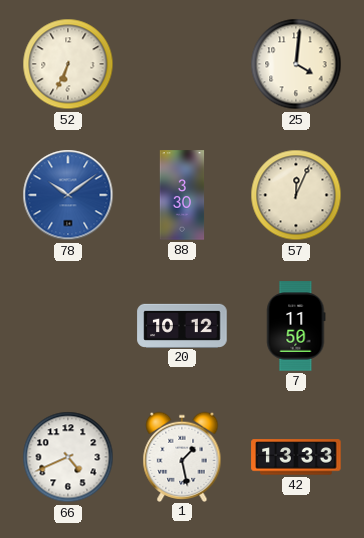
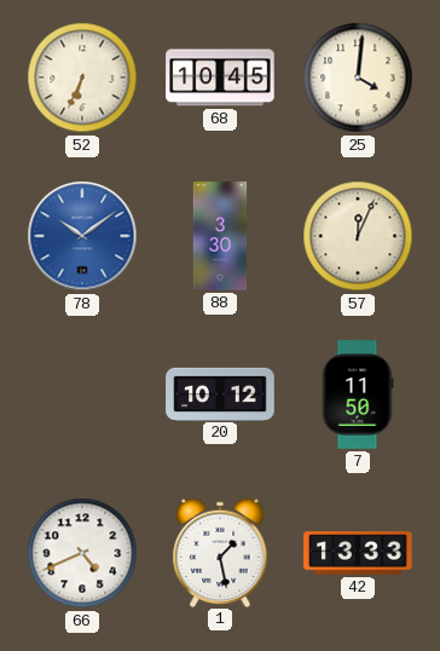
68: none -> 10:45 (220, 77)
